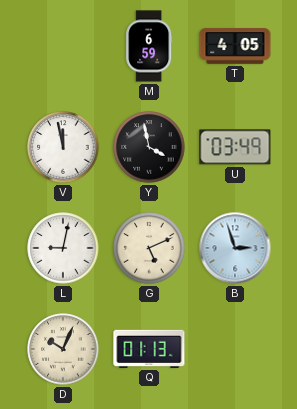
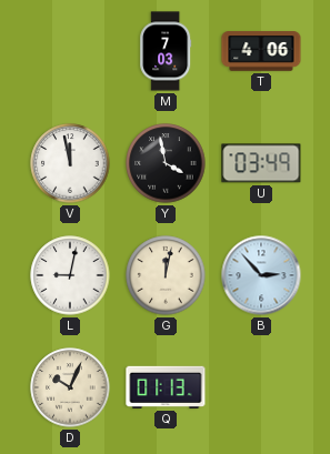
M: 6:59 -> 7:03 (166, 51)
T: 4:05 -> 4:06 (261, 51)
G: 5:11 -> 12:02 (166, 275)
B: 2:57 -> 2:53 (261, 275)
